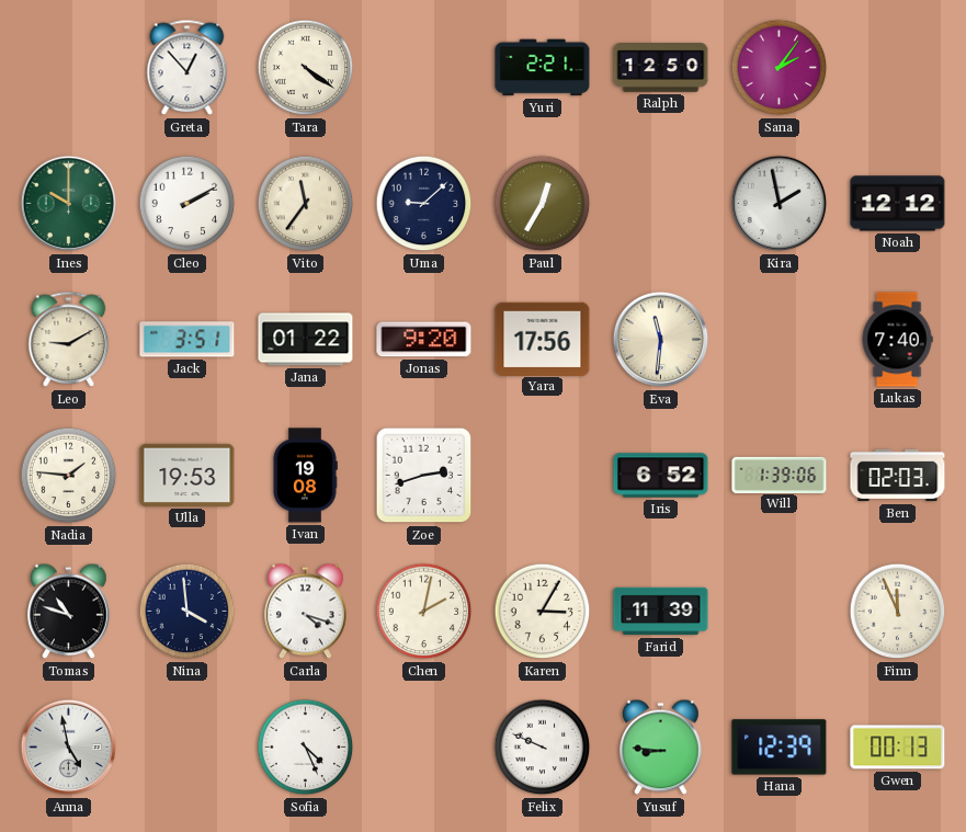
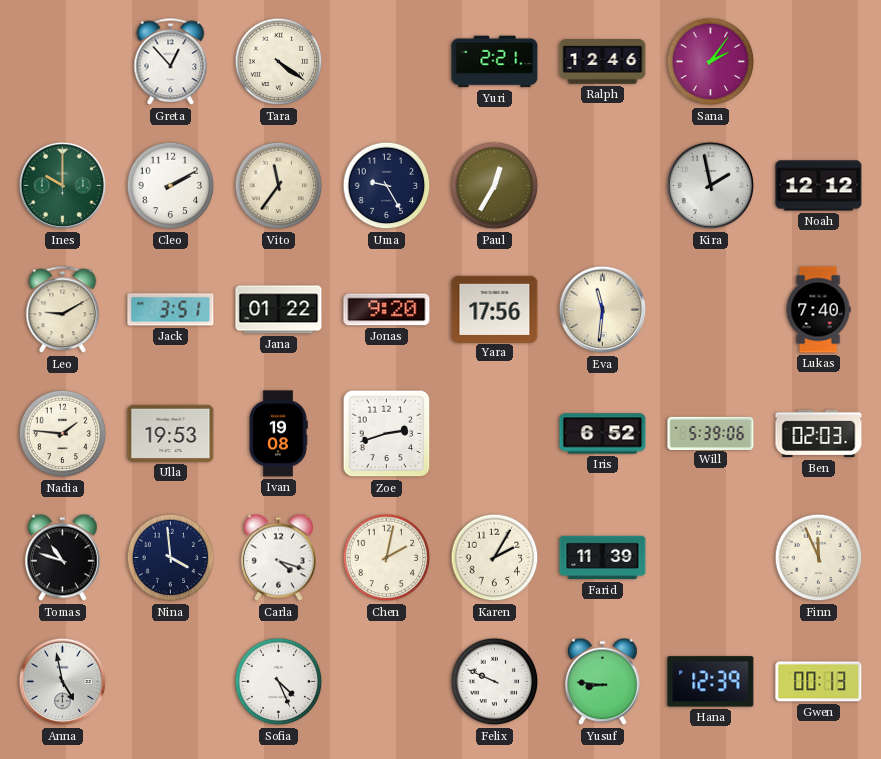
Ralph: 12:50 -> 12:46 (603, 62)
Uma: 9:08 -> 9:25 (387, 186)
Will: 1:39 -> 5:39 (711, 433)
Karen: 3:05 -> 2:05 (495, 558)
